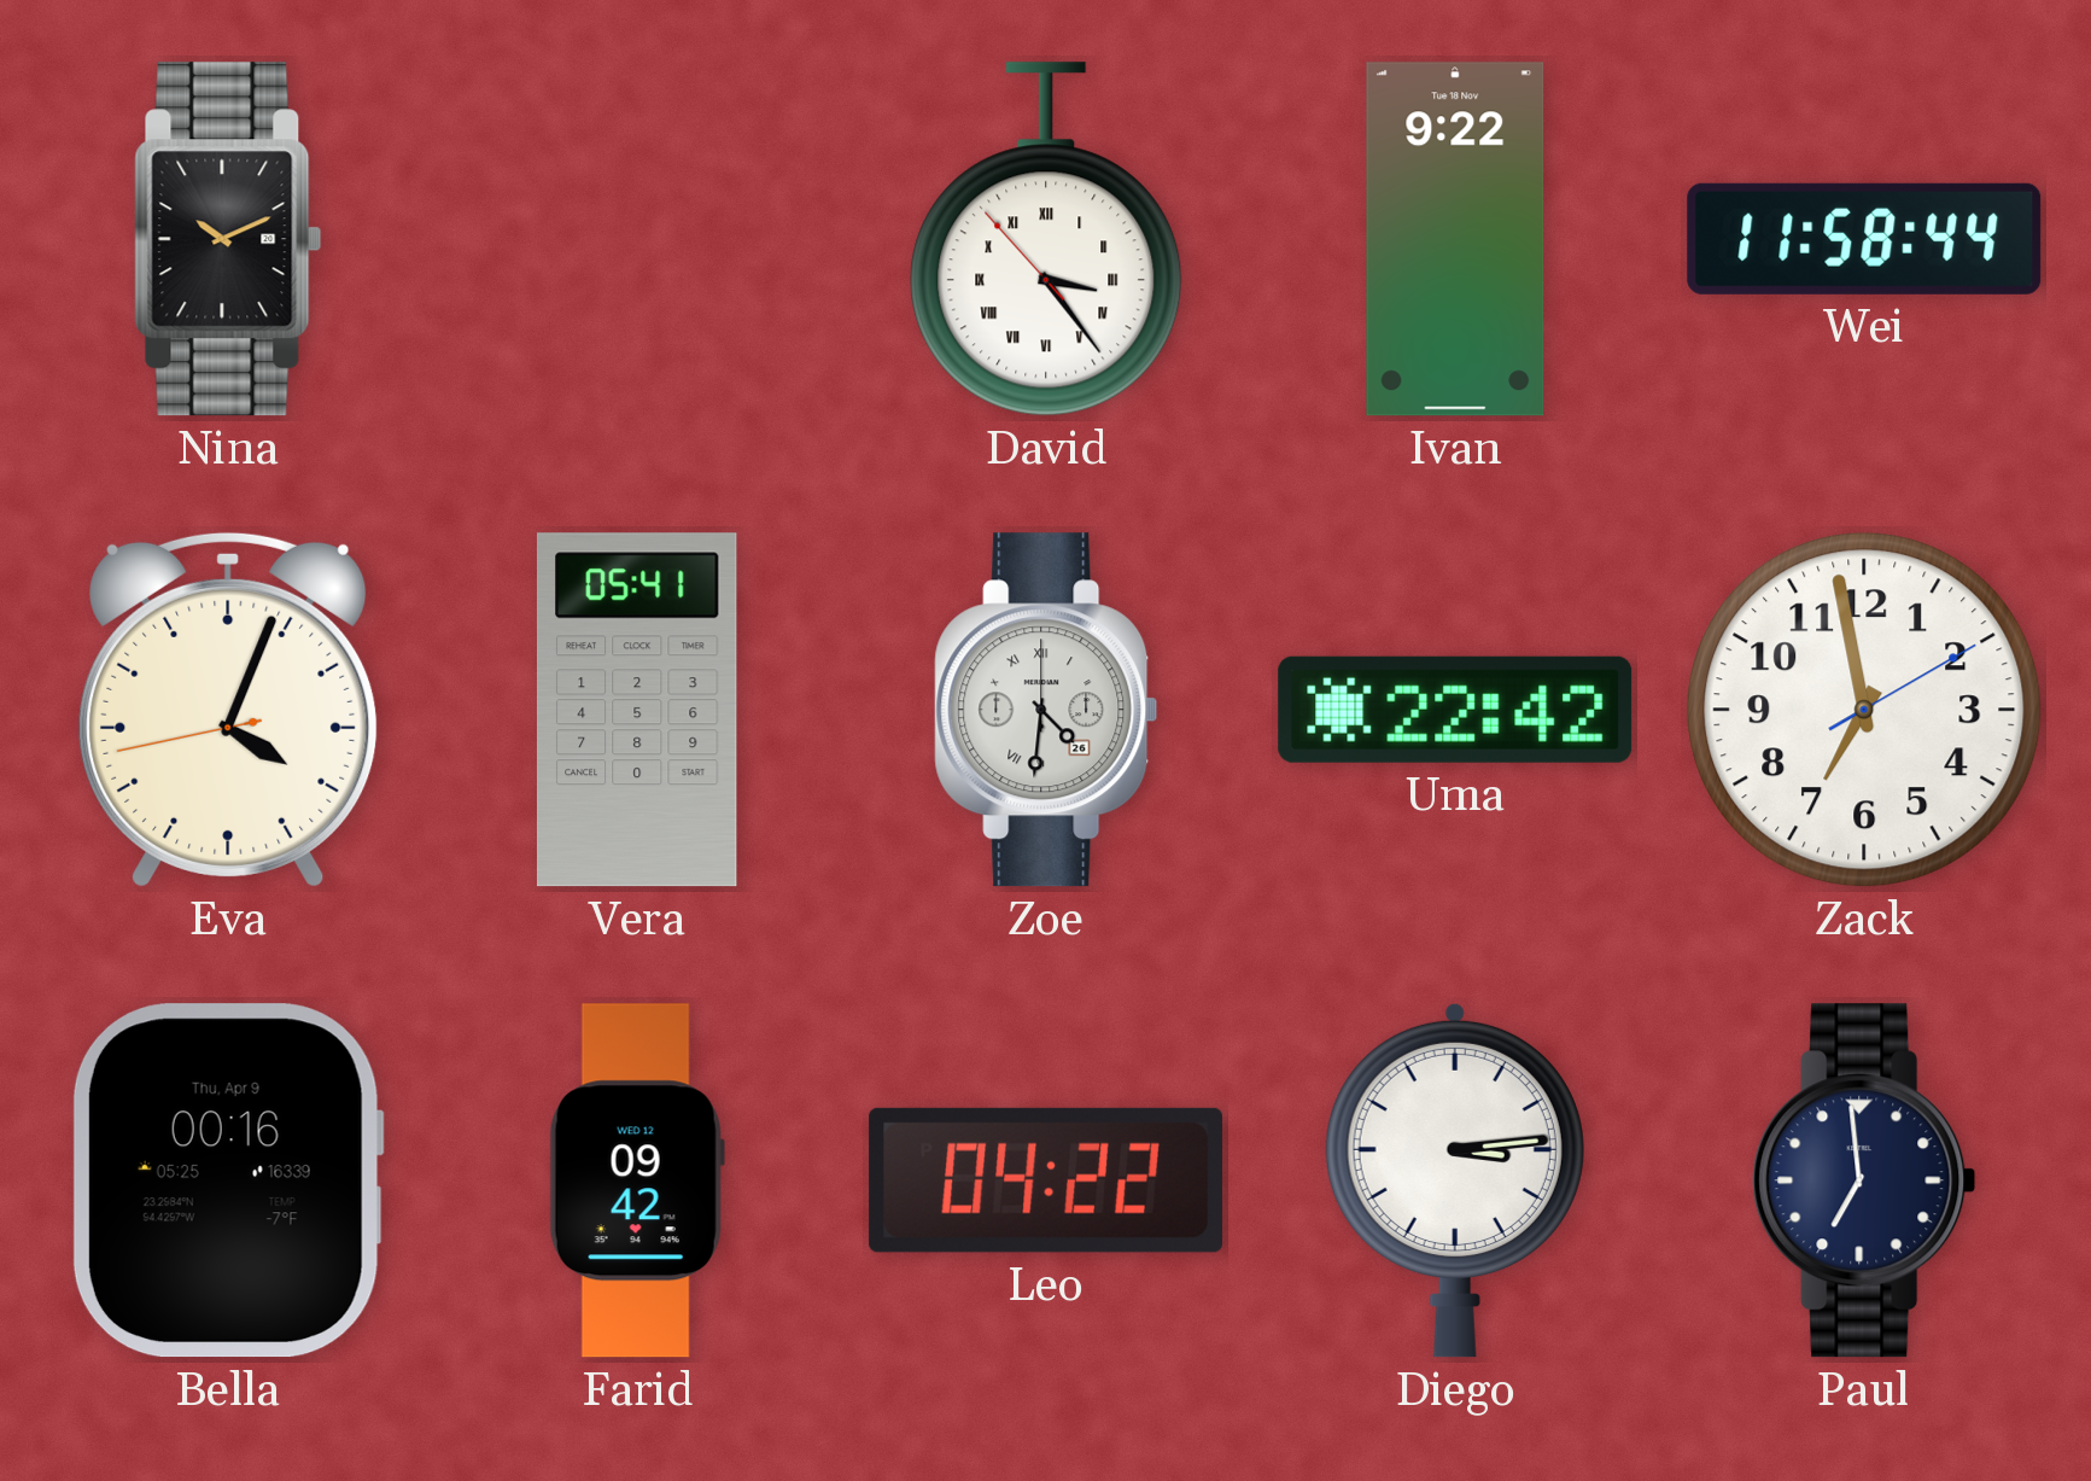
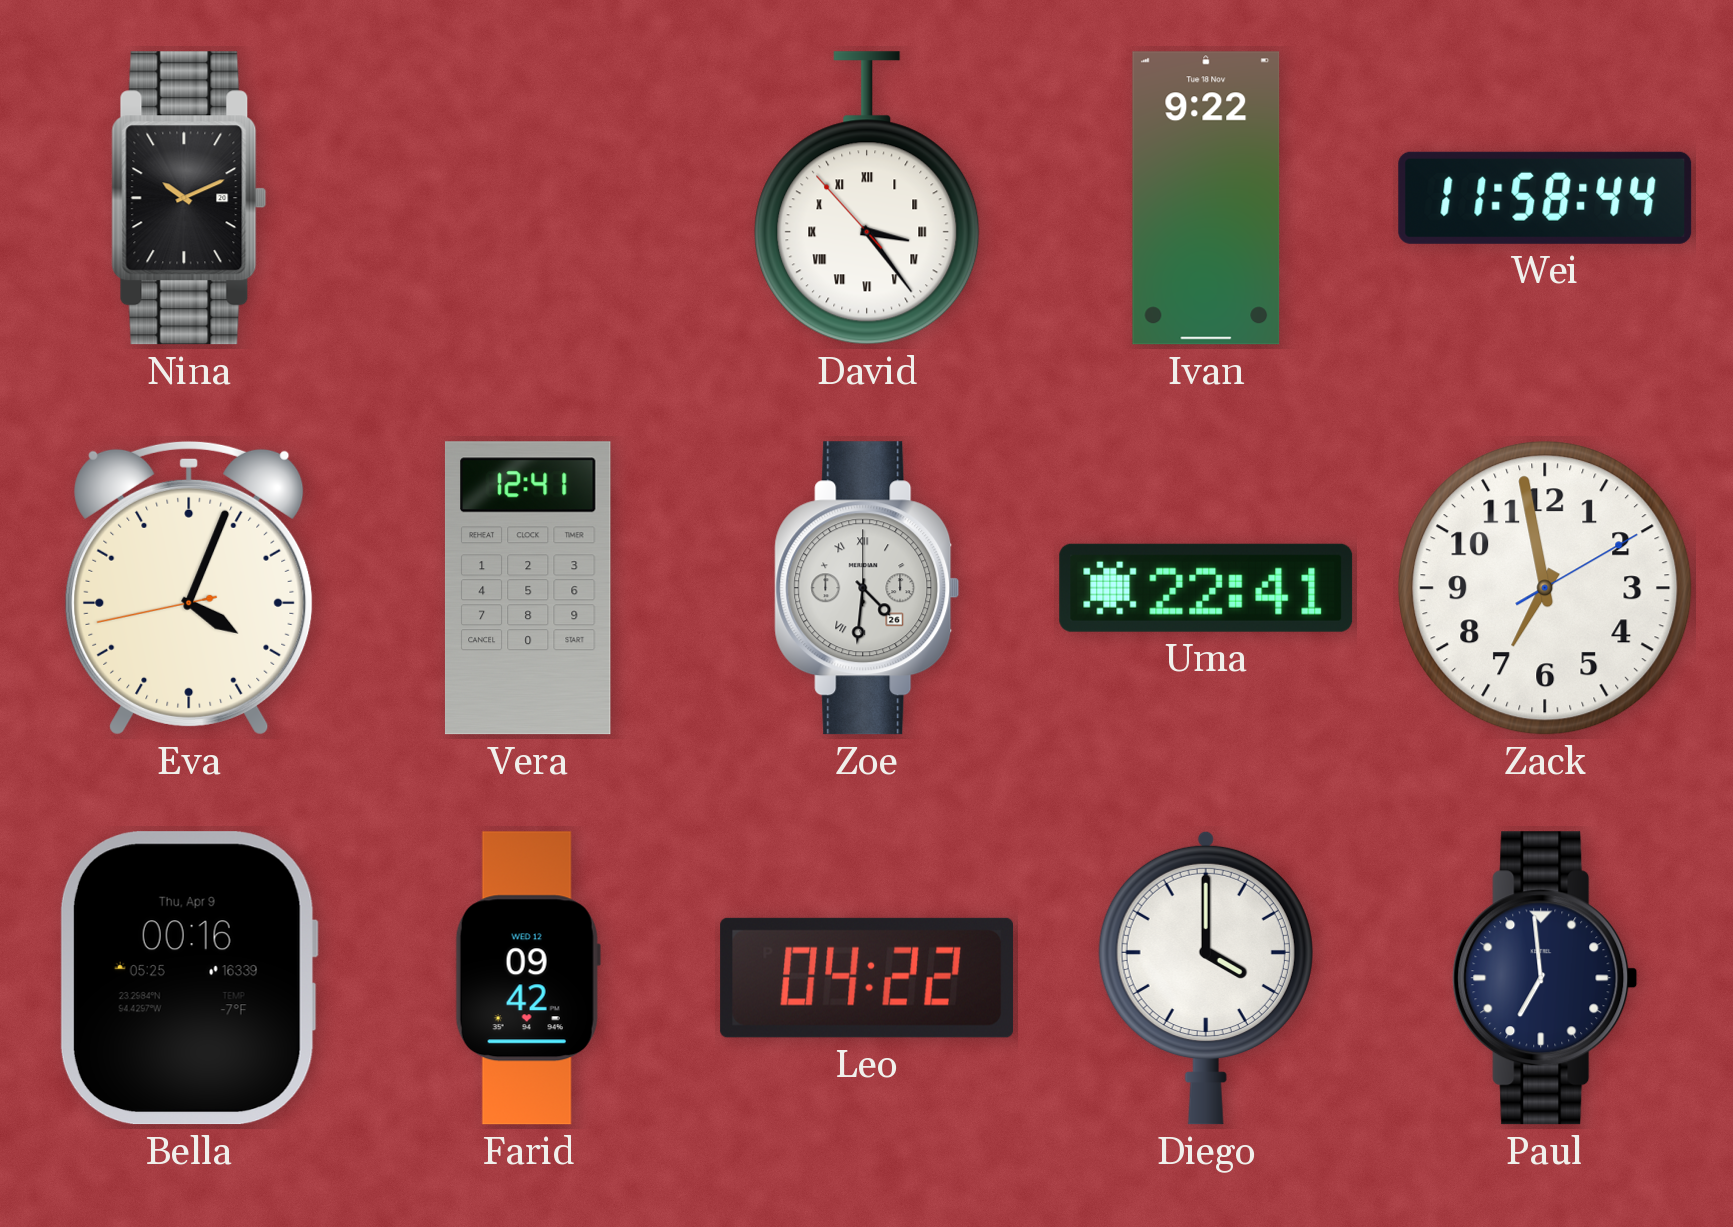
Vera: 05:41 -> 12:41 (528, 588)
Uma: 22:42 -> 22:41 (1206, 588)
Diego: 3:14 -> 4:00 (1206, 978)
